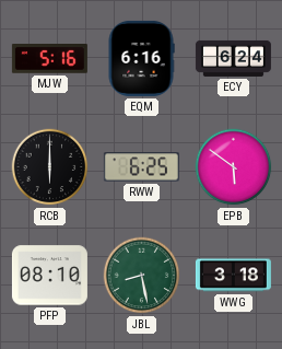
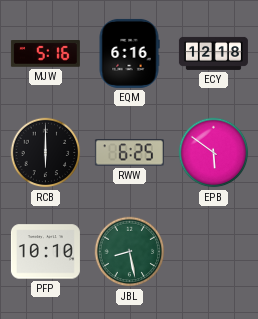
ECY: 6:24 -> 12:18 (213, 53)
PFP: 08:10 -> 10:10 (45, 252)
WWG: 3:18 -> none (233, 276)
